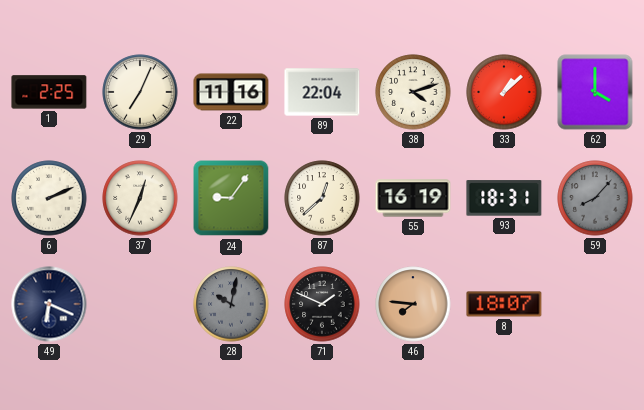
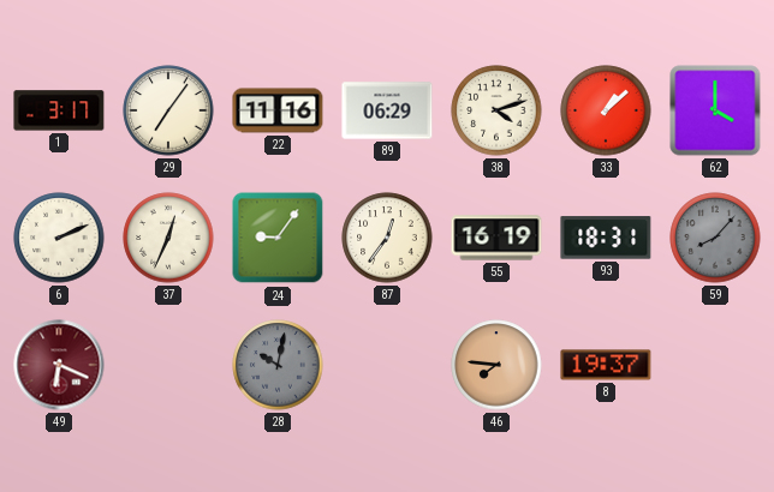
1: 2:25 -> 3:17 (59, 110)
29: 7:04 -> 7:06 (168, 110)
89: 22:04 -> 06:29 (387, 110)
87: 12:38 -> 12:36 (387, 238)
49 dial: navy -> burgundy (59, 365)
71: 1:49 -> none (322, 304)
8: 18:07 -> 19:37 (606, 365)
